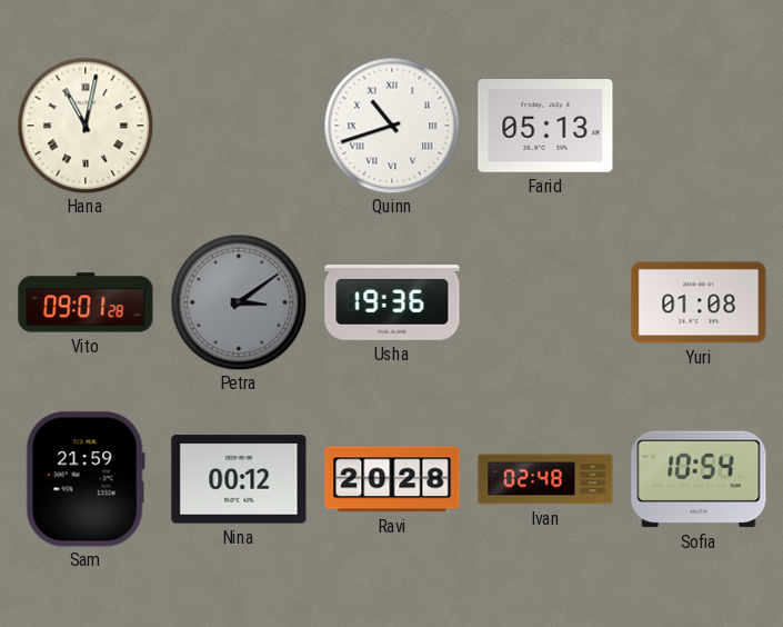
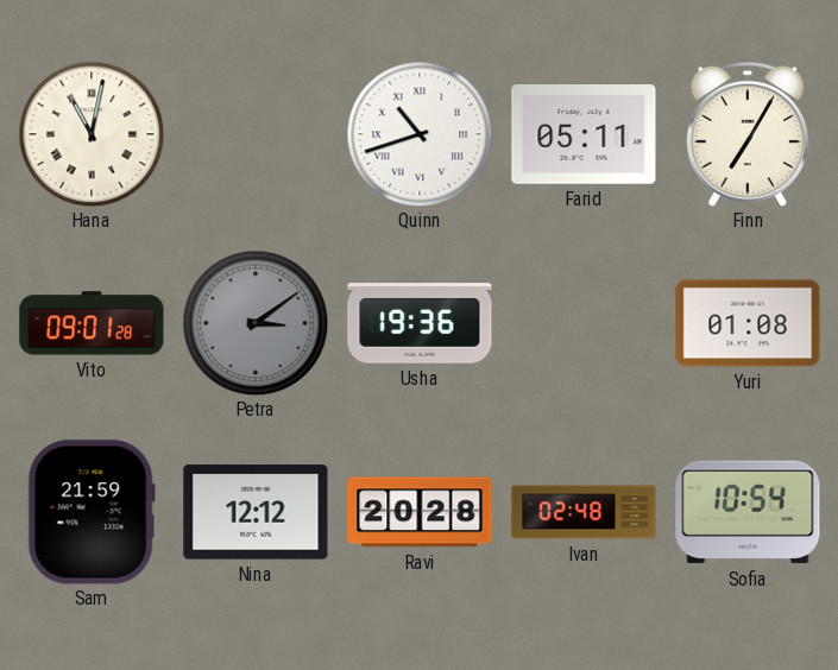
Farid: 05:13 -> 05:11 (584, 135)
Finn: none -> 7:05 (748, 134)
Nina: 00:12 -> 12:12 (256, 512)
